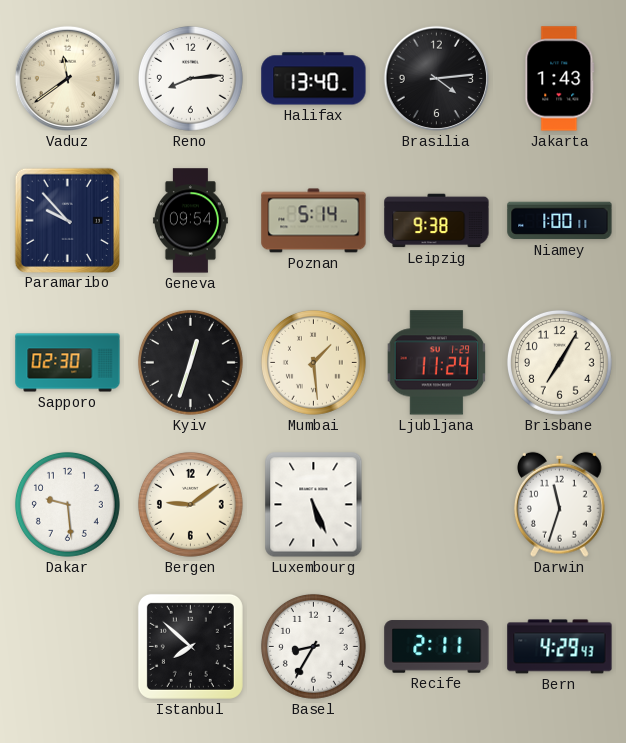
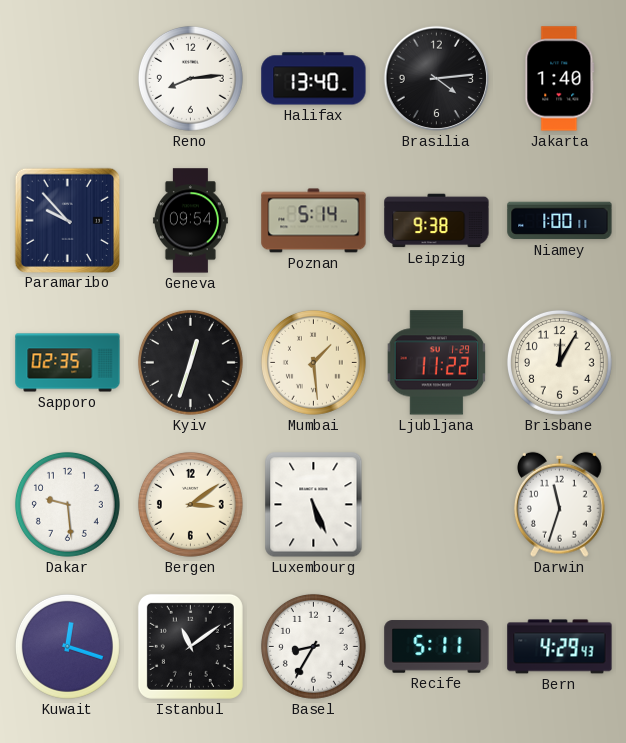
Vaduz: 11:39 -> none (67, 78)
Jakarta: 1:43 -> 1:40 (560, 79)
Sapporo: 02:30 -> 02:35 (68, 363)
Ljubljana: 11:24 -> 11:22 (437, 363)
Brisbane: 7:05 -> 12:05 (559, 362)
Bergen: 9:09 -> 3:09 (190, 504)
Kuwait: none -> 12:18 (67, 646)
Istanbul: 7:52 -> 11:09 (190, 646)
Recife: 2:11 -> 5:11 (437, 647)
